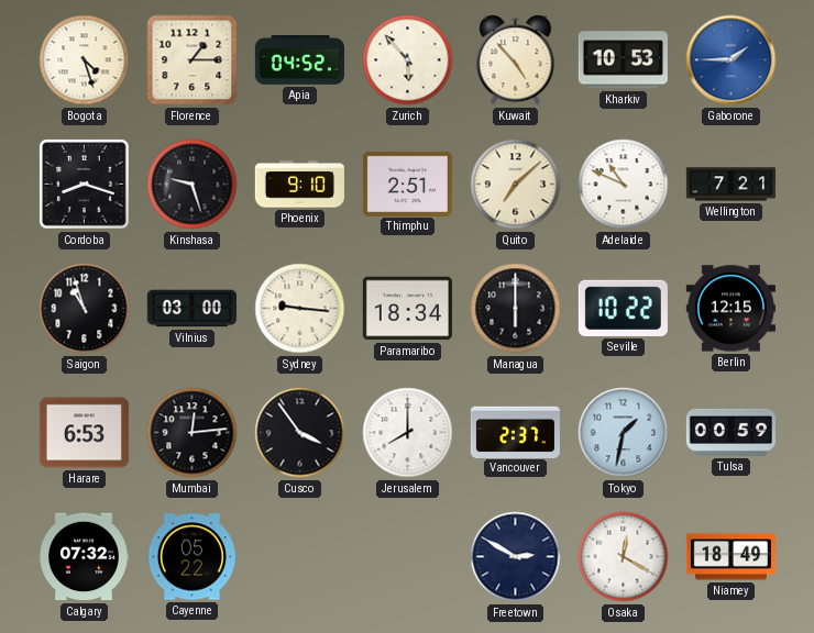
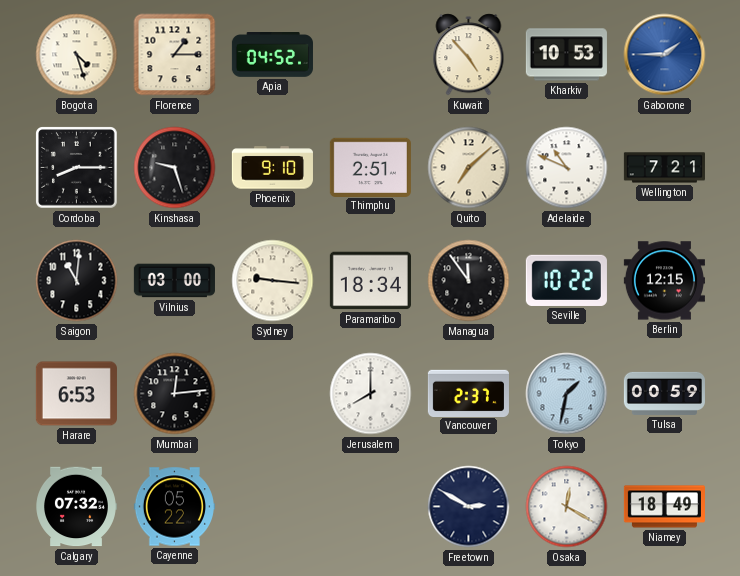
Zurich: 5:53 -> none (408, 60)
Cordoba: 8:18 -> 8:15 (77, 168)
Saigon: 10:57 -> 11:01 (77, 281)
Managua: 6:00 -> 11:54 (469, 281)
Cusco: 3:54 -> none (300, 433)
